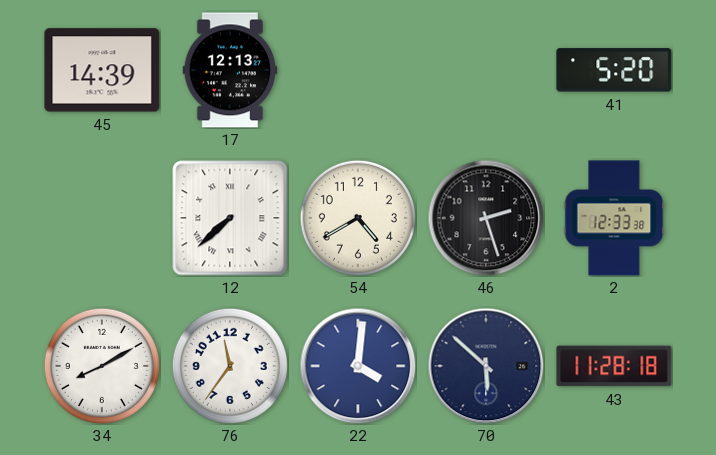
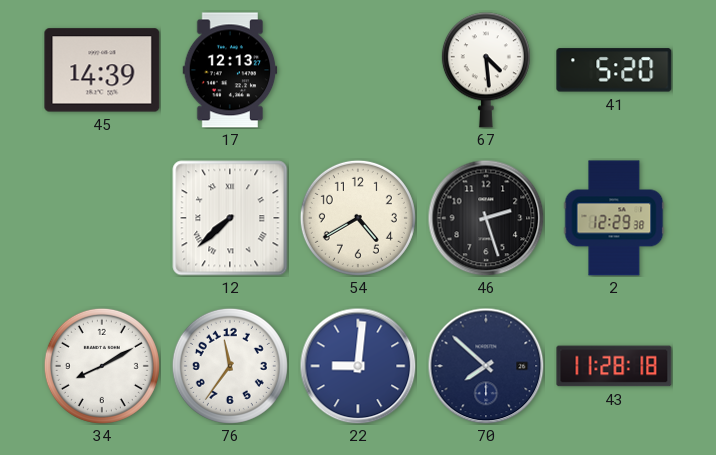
67: none -> 4:29 (486, 70)
2: 12:33 -> 12:29 (614, 218)
22: 4:01 -> 9:01 (358, 366)
70: 5:52 -> 7:52 (486, 366)
